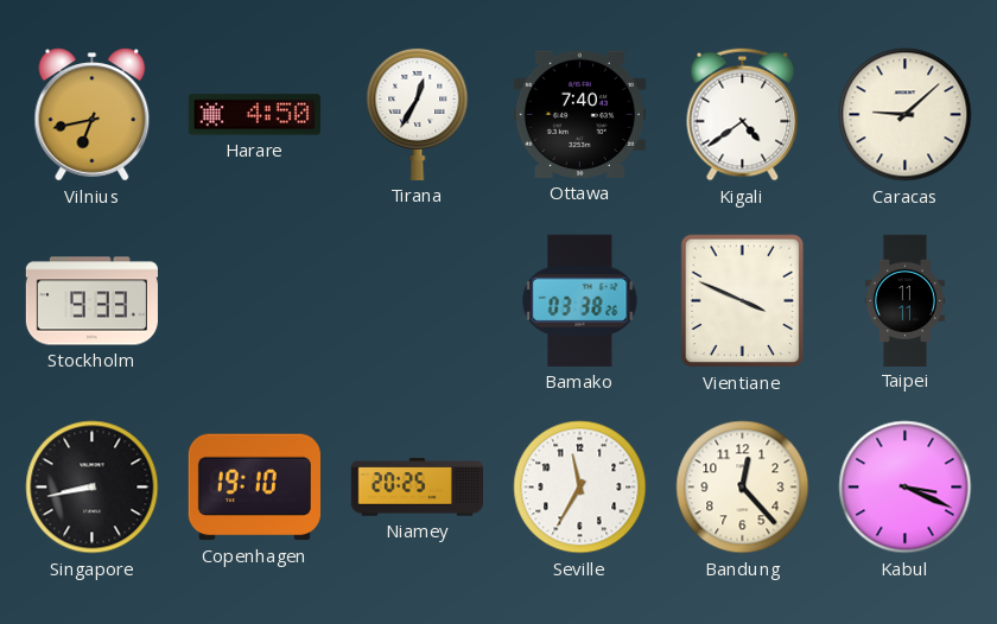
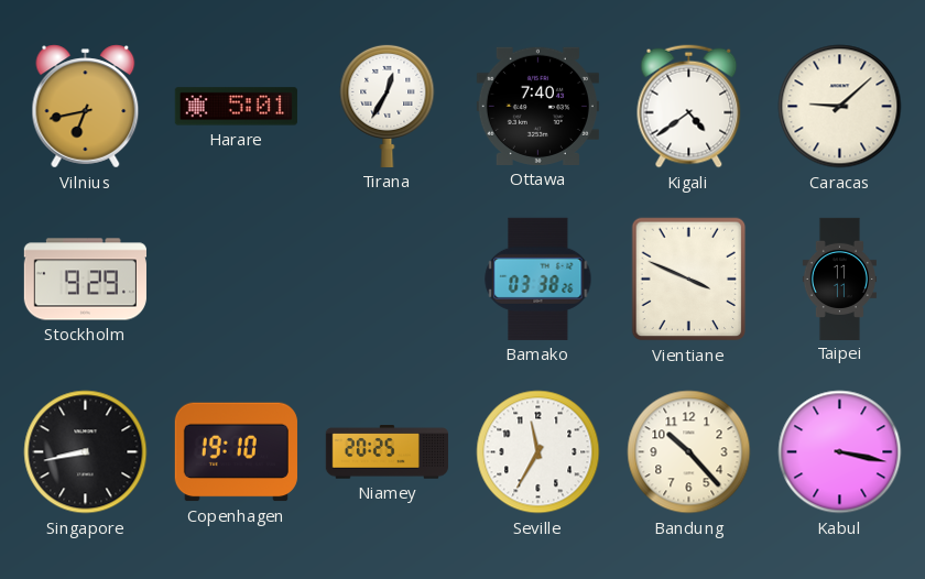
Harare: 4:50 -> 5:01 (236, 107)
Stockholm: 9:33 -> 9:29 (85, 280)
Bandung: 12:23 -> 10:23 (689, 452)
Kabul: 3:19 -> 3:17 (840, 452)
